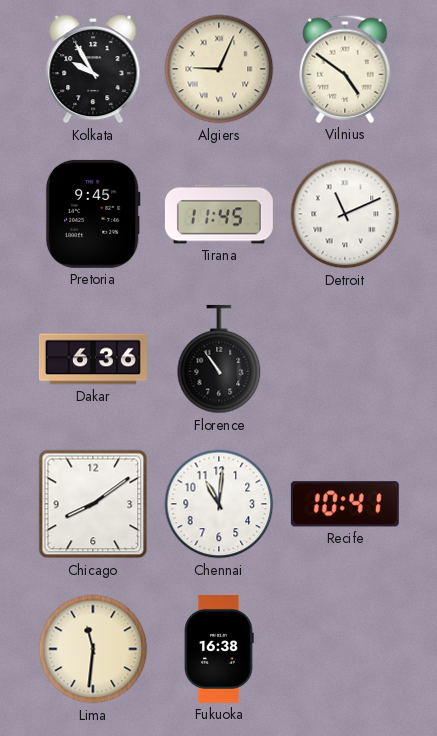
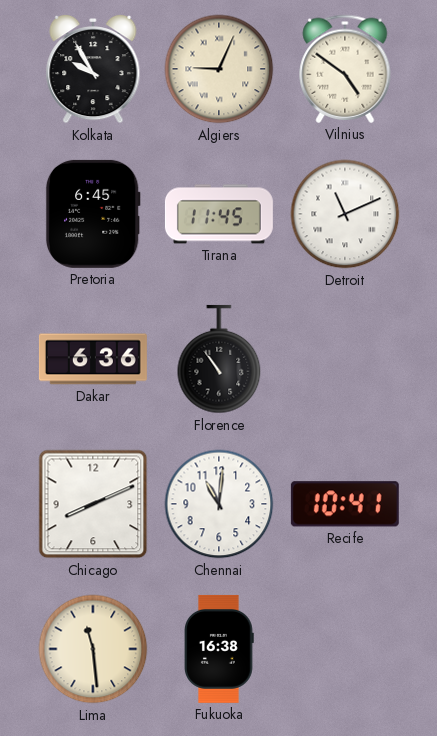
Pretoria: 9:45 -> 6:45 (93, 214)
Chicago: 8:09 -> 8:11 (93, 504)
Lima: 11:31 -> 11:29 (93, 649)
